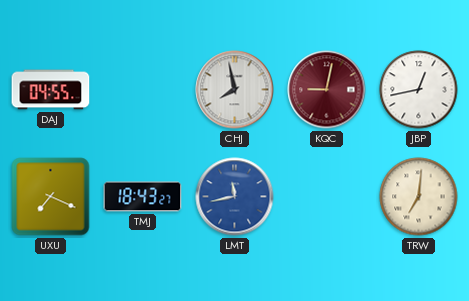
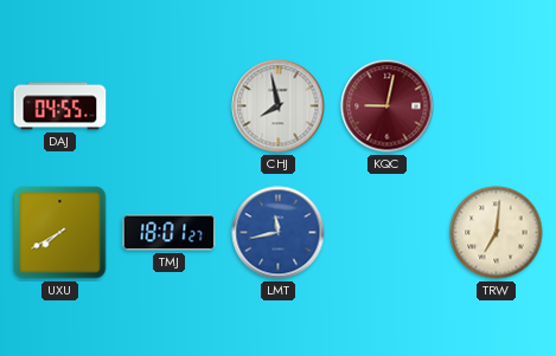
JBP: 12:43 -> none (419, 90)
UXU: 7:19 -> 7:40 (60, 233)
TMJ: 18:43 -> 18:01 (170, 233)
